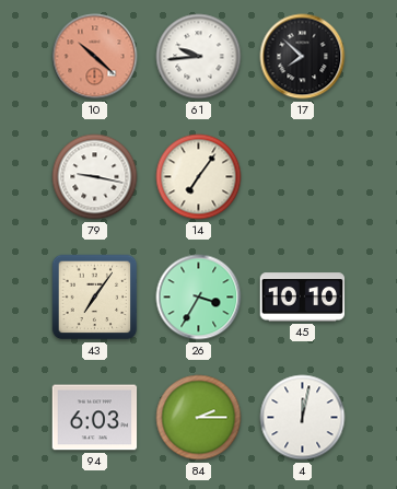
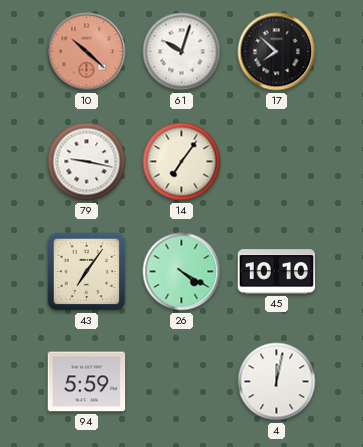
61: 9:44 -> 10:03 (182, 52)
26: 3:35 -> 4:20 (182, 272)
94: 6:03 -> 5:59 (87, 382)
84: 2:15 -> none (199, 418)
